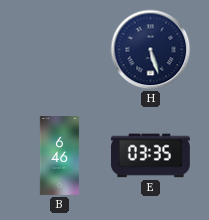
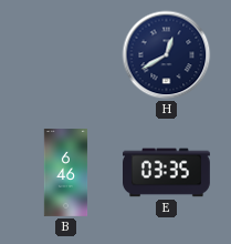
H: 5:27 -> 12:40 (167, 55)
